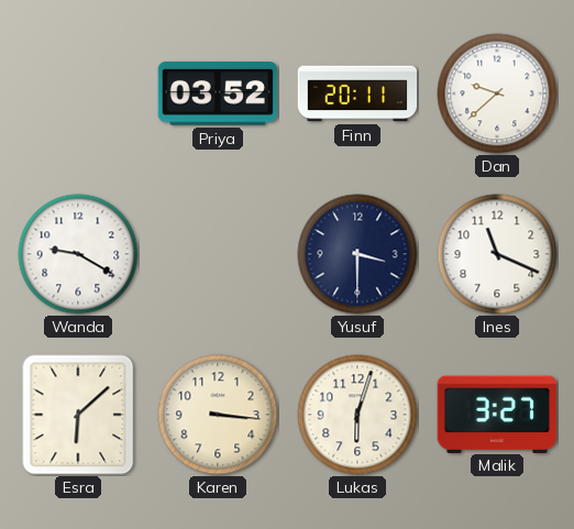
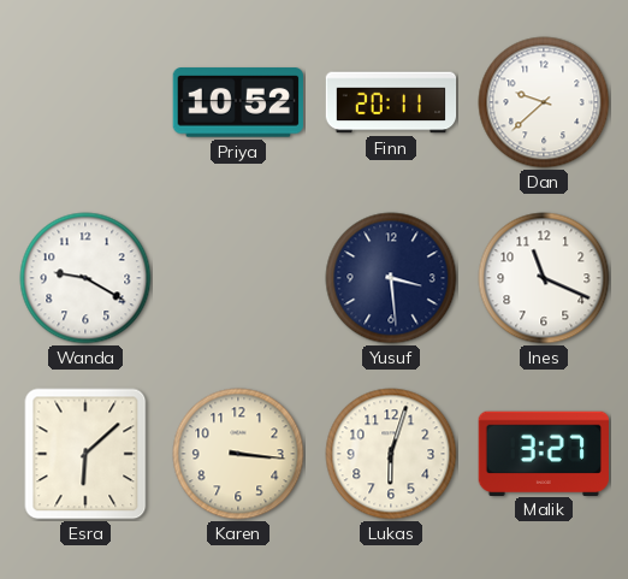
Priya: 03:52 -> 10:52 (238, 102)
Yusuf: 3:30 -> 3:29 (391, 278)
